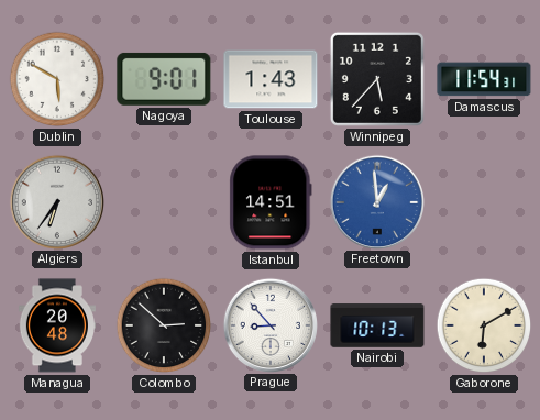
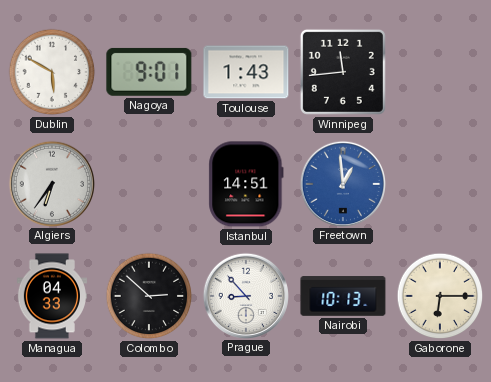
Winnipeg: 5:37 -> 11:44 (343, 72)
Damascus: 11:54 -> none (484, 79)
Managua: 20:48 -> 04:33 (51, 296)
Gaborone: 6:10 -> 6:15 (440, 296)
